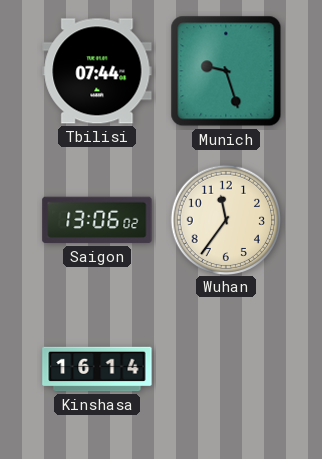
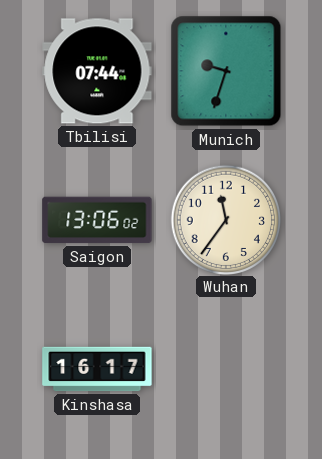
Munich: 9:27 -> 9:33 (226, 71)
Kinshasa: 16:14 -> 16:17 (97, 369)
